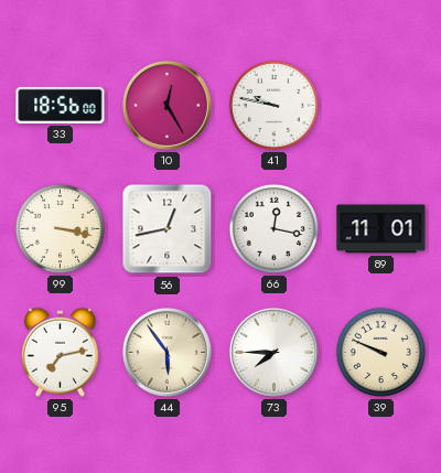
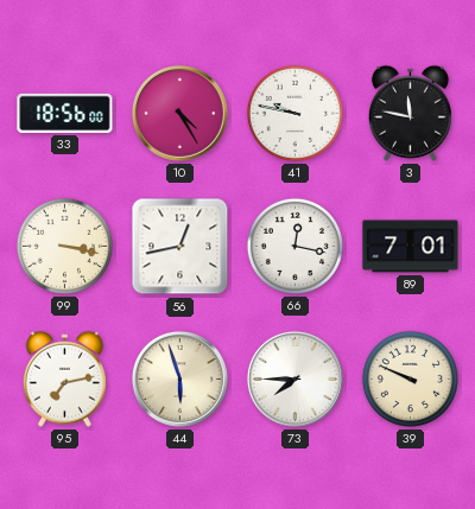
10: 12:25 -> 4:25 (179, 113)
3: none -> 11:47 (410, 113)
89: 11:01 -> 7:01 (411, 247)
44: 5:54 -> 5:57 (179, 378)
